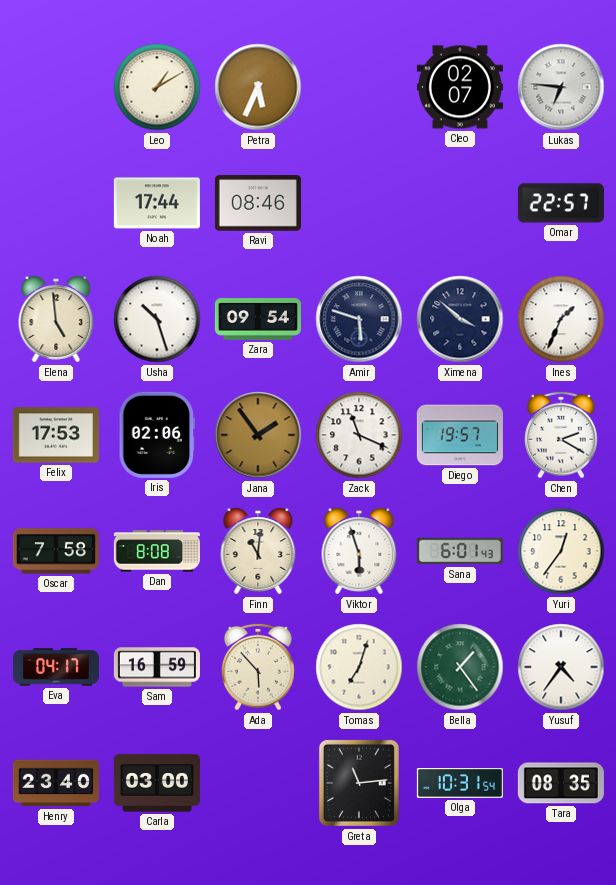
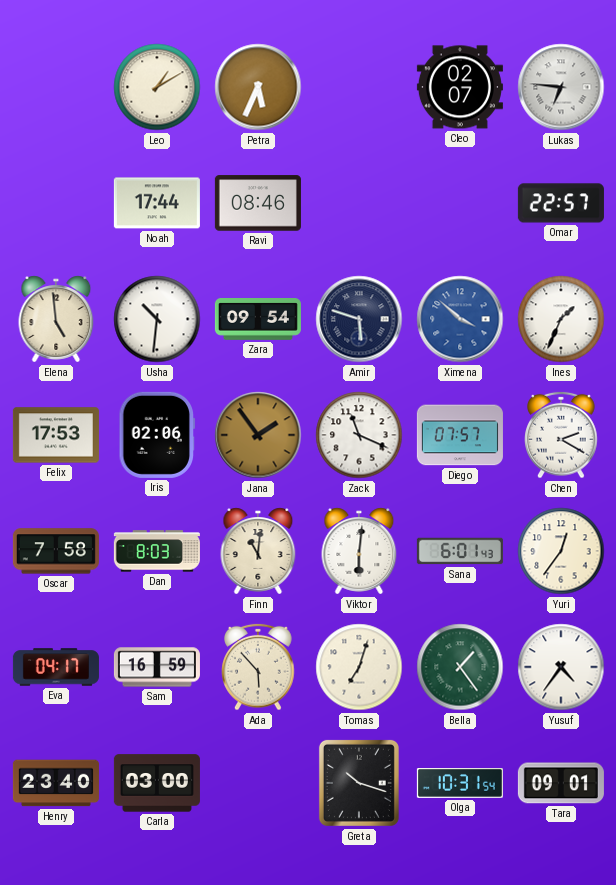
Usha: 10:27 -> 10:31 (157, 319)
Ximena dial: navy -> blue (460, 319)
Diego: 19:57 -> 07:57 (460, 435)
Dan: 8:08 -> 8:03 (157, 551)
Viktor: 5:57 -> 6:01 (359, 551)
Greta: 11:14 -> 10:18 (359, 783)
Tara: 08:35 -> 09:01 (561, 783)
